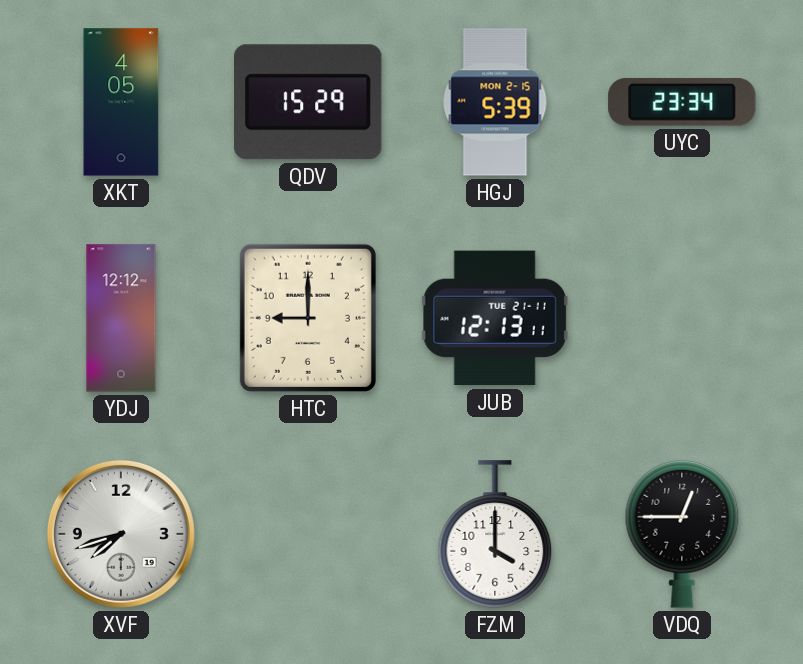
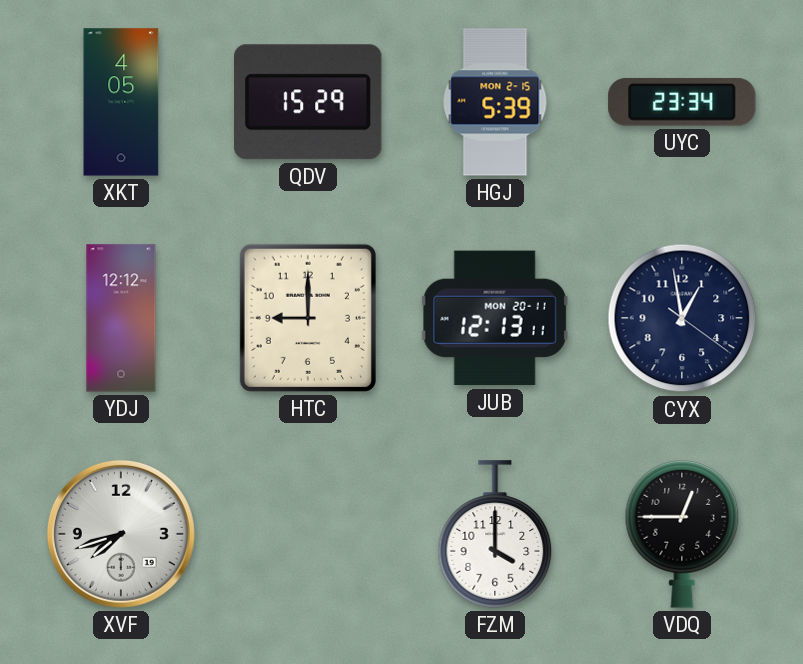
JUB date: TUE 21-11 -> MON 20-11 (495, 318)
CYX: none -> 12:58 (682, 318)
